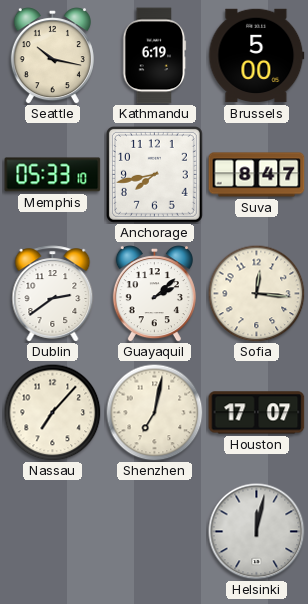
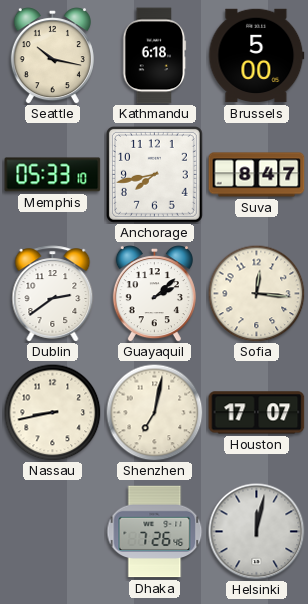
Kathmandu: 6:19 -> 6:18 (155, 56)
Nassau: 7:07 -> 8:43 (52, 412)
Dhaka: none -> 7:26 (155, 532)
